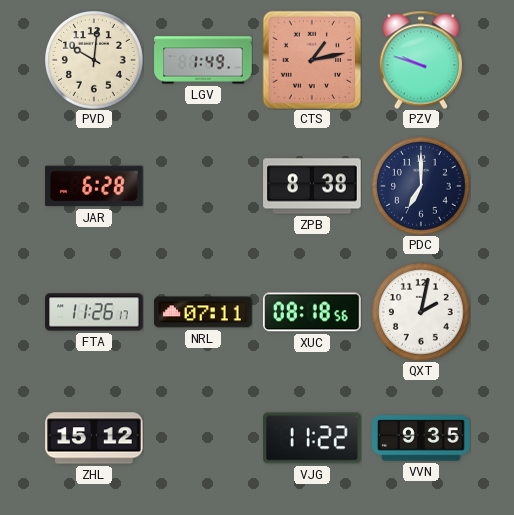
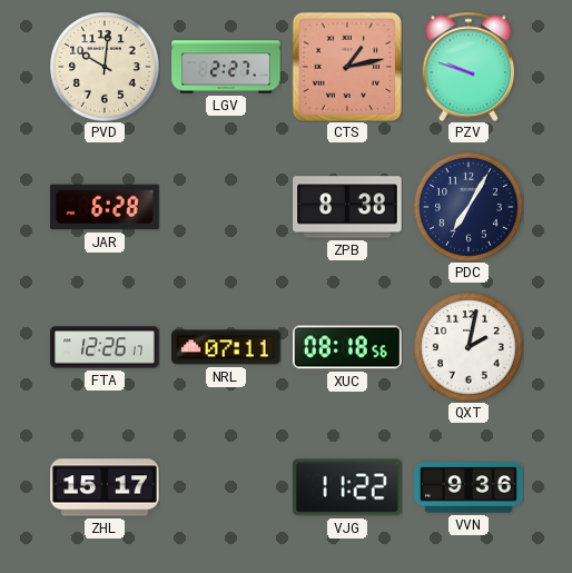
LGV: 1:49 -> 2:27 (226, 67)
PDC: 7:00 -> 7:05 (470, 208)
FTA: 11:26 -> 12:26 (105, 347)
ZHL: 15:12 -> 15:17 (105, 487)
VVN: 9:35 -> 9:36 (469, 487)
